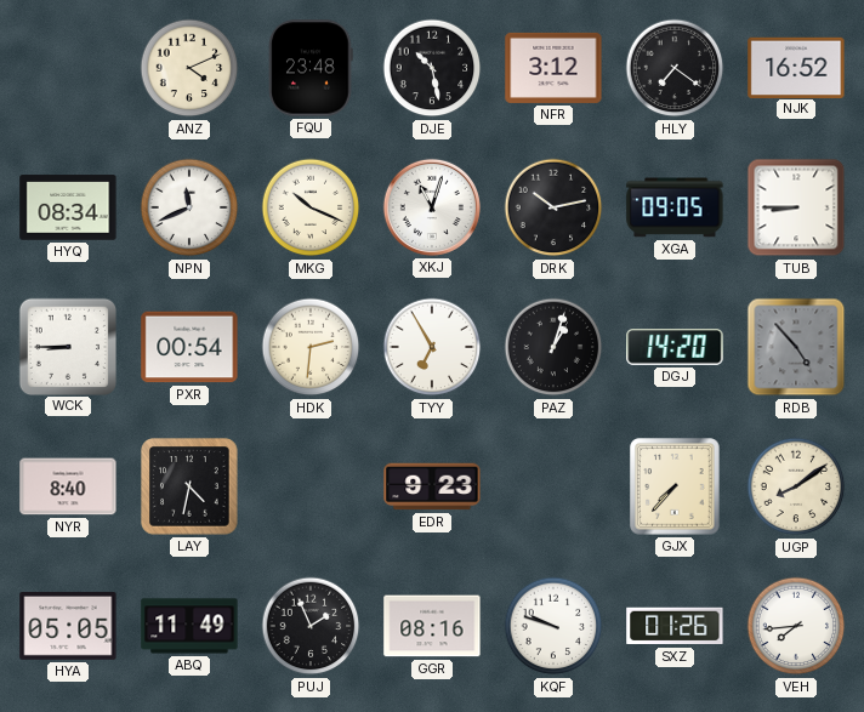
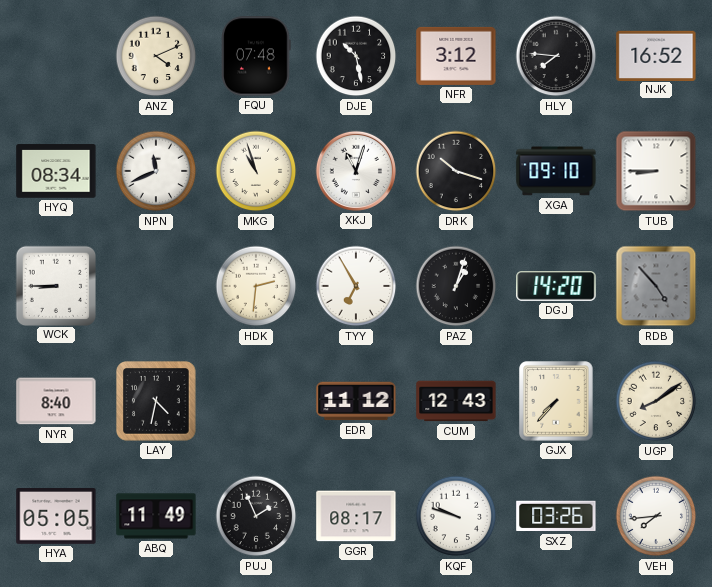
FQU: 23:48 -> 07:48 (256, 56)
HLY: 7:21 -> 7:46 (556, 56)
MKG: 10:19 -> 10:57 (256, 171)
DRK: 10:13 -> 10:18 (456, 171)
XGA: 09:05 -> 09:10 (556, 171)
PXR: 00:54 -> none (189, 347)
EDR: 9:23 -> 11:12 (356, 401)
CUM: none -> 12:43 (456, 401)
GGR: 08:16 -> 08:17 (356, 516)
SXZ: 01:26 -> 03:26 (556, 516)
